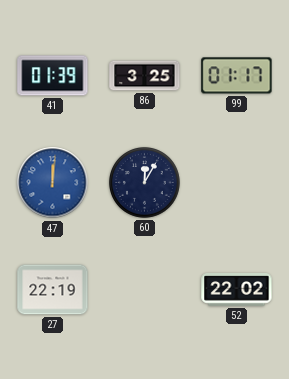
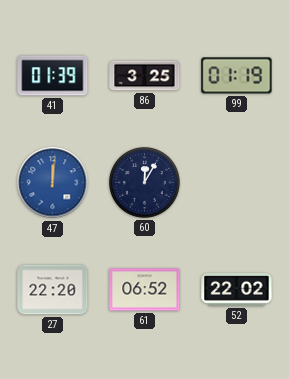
99: 01:17 -> 01:19 (237, 76)
27: 22:19 -> 22:20 (53, 290)
61: none -> 06:52 (145, 290)
